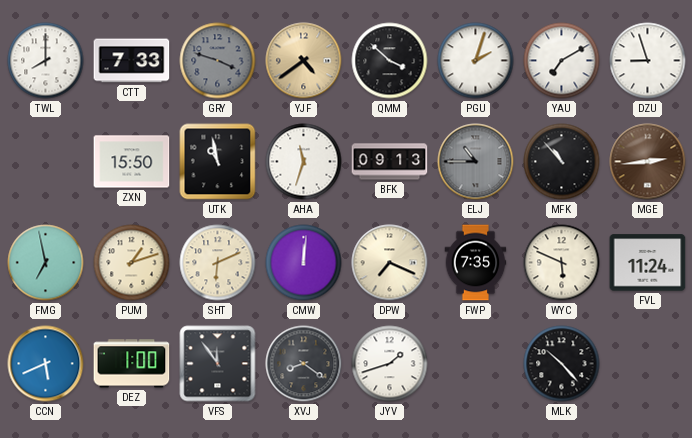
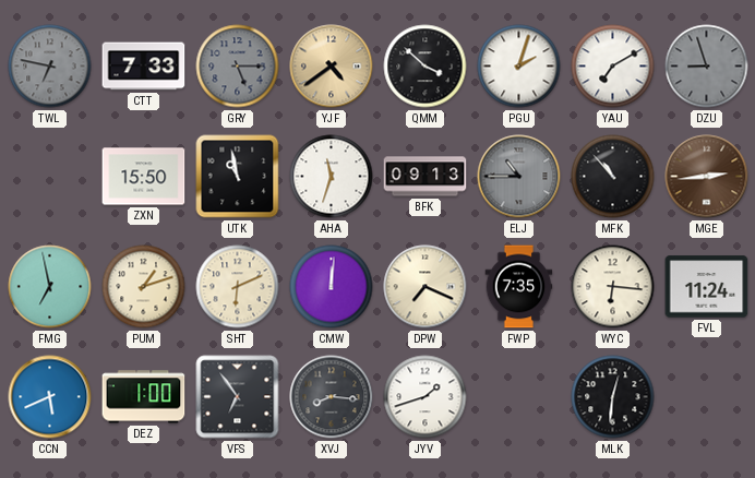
TWL: 8:00 -> 6:47 (50, 67)
TWL dial: white -> grey (50, 67)
GRY: 3:48 -> 5:15 (238, 67)
DZU dial: white -> grey (707, 67)
WYC: 5:49 -> 6:16 (613, 287)
VFS: 11:54 -> 6:54 (238, 397)
XVJ: 8:21 -> 8:16 (332, 397)
MLK: 10:23 -> 12:31 (613, 397)
